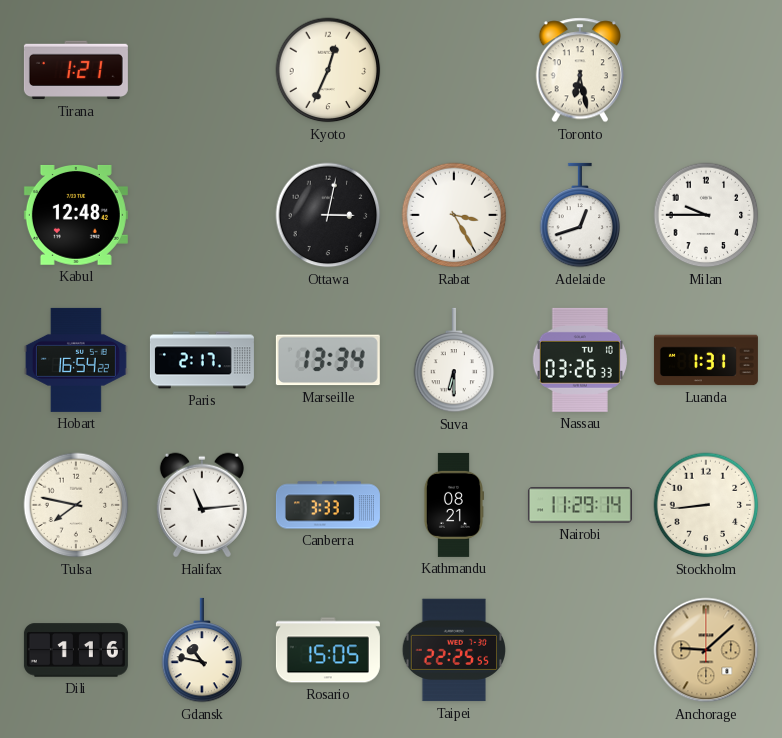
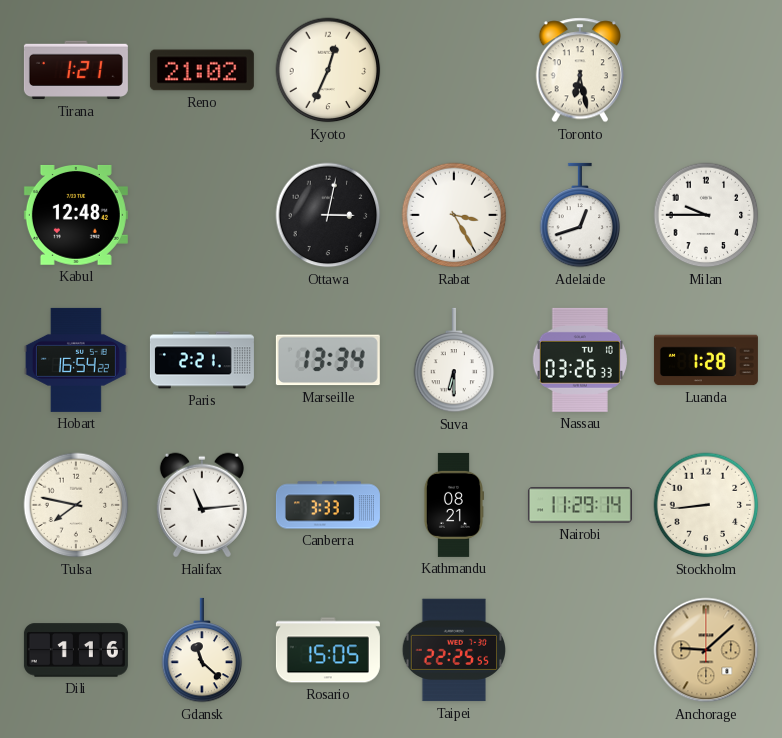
Reno: none -> 21:02 (202, 70)
Paris: 2:17 -> 2:21 (202, 360)
Luanda: 1:31 -> 1:28 (706, 360)
Gdansk: 10:47 -> 11:22 (202, 650)
